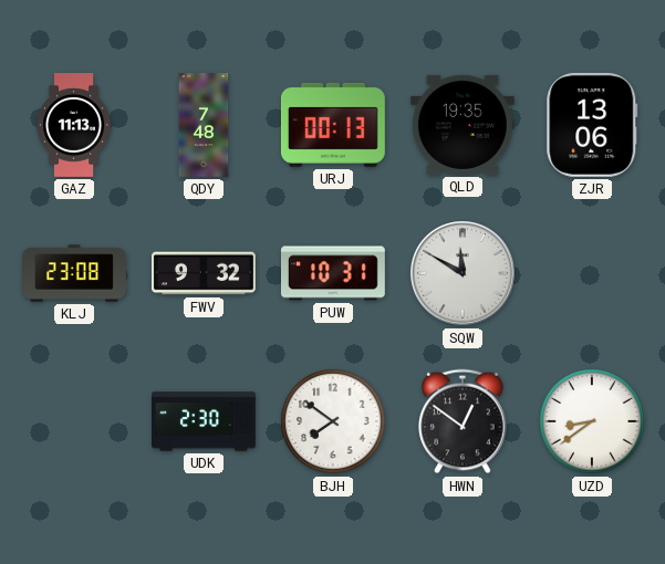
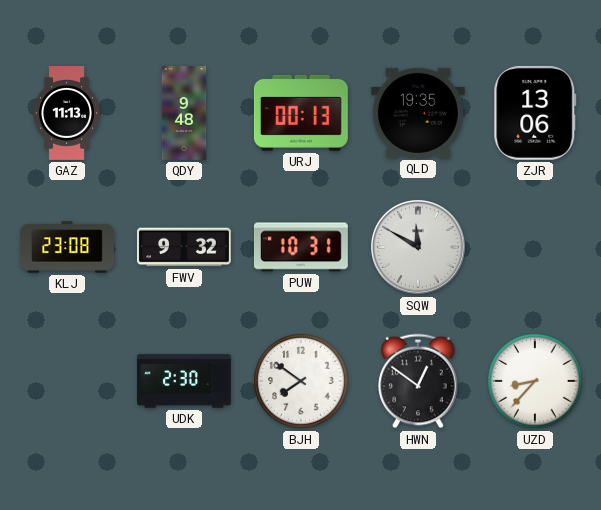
QDY: 7:48 -> 9:48 (184, 114)
UZD: 8:39 -> 8:37 (535, 381)
